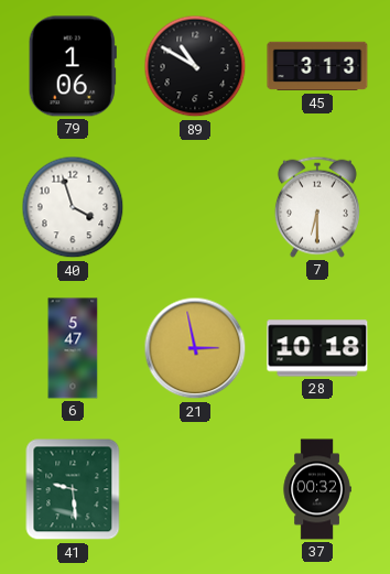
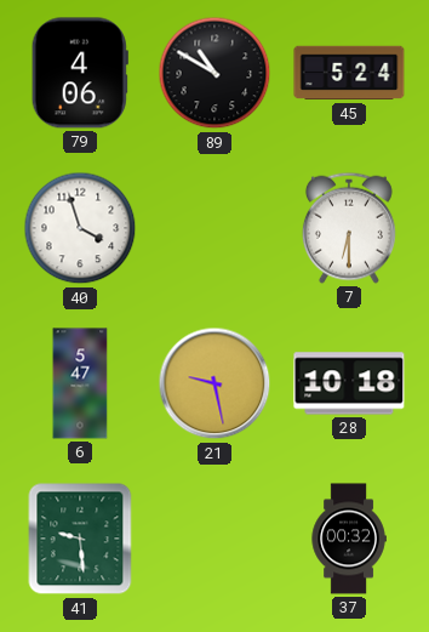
79: 1:06 -> 4:06 (80, 73)
45: 3:13 -> 5:24 (349, 73)
21: 2:58 -> 9:28 (215, 383)
